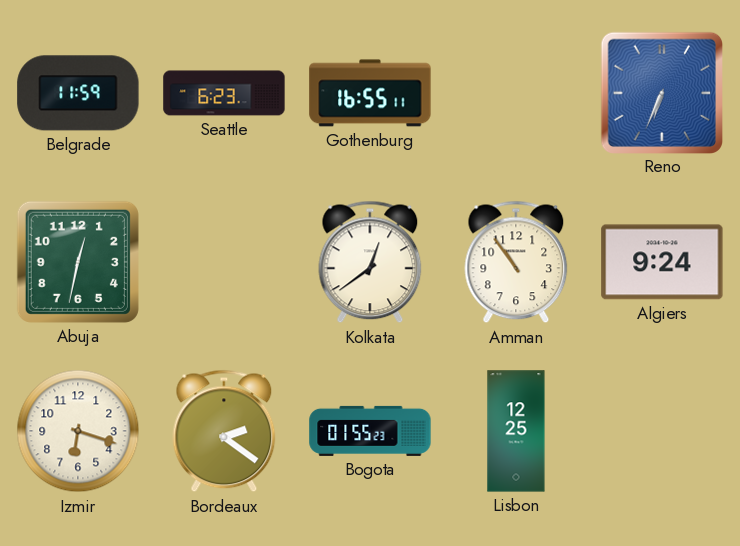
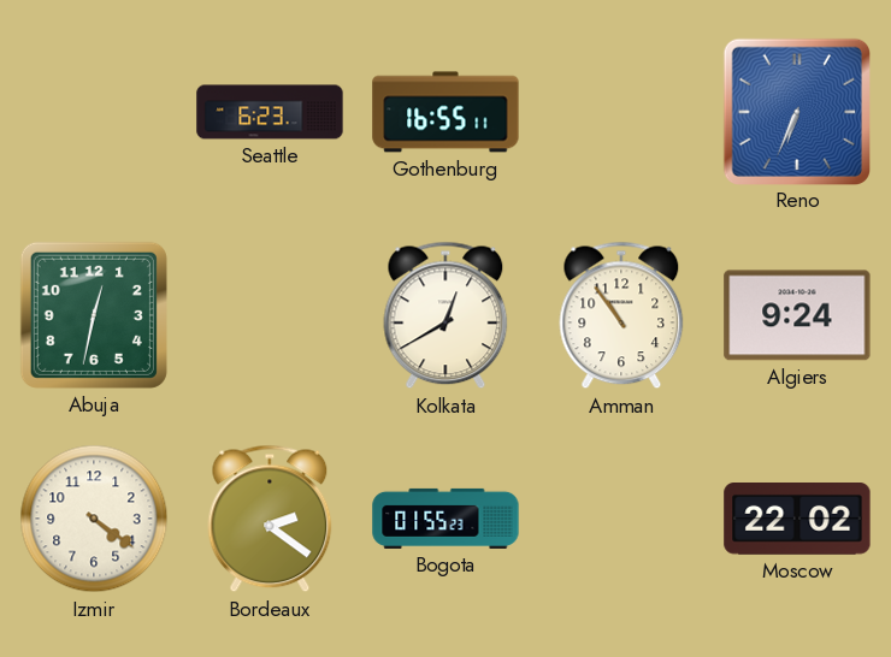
Belgrade: 11:59 -> none (78, 93)
Kolkata: 12:39 -> 12:40 (445, 315)
Izmir: 6:18 -> 4:21 (94, 519)
Lisbon: 12:25 -> none (516, 431)
Moscow: none -> 22:02 (797, 520)
